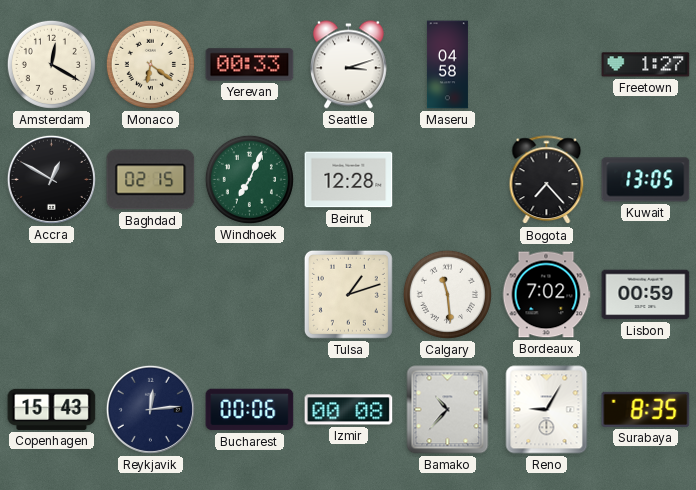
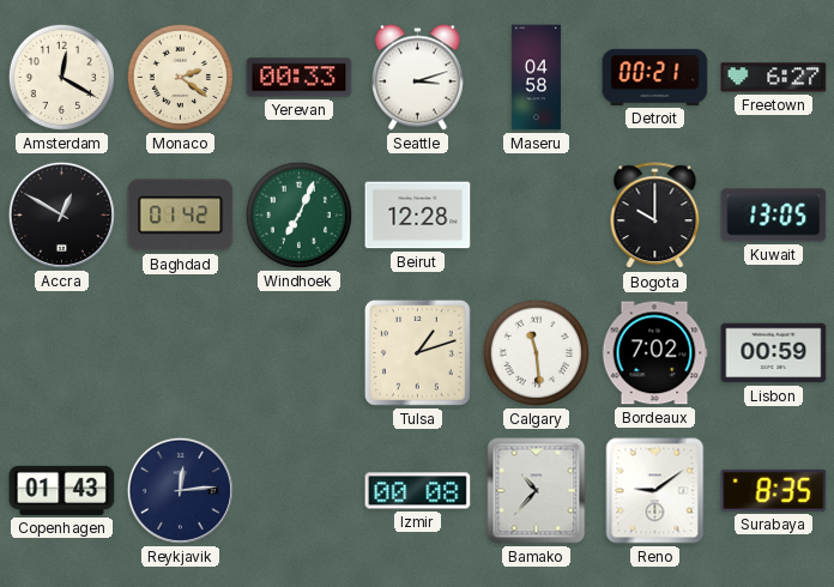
Monaco: 6:21 -> 2:21 (180, 77)
Detroit: none -> 00:21 (655, 77)
Freetown: 1:27 -> 6:27 (774, 78)
Baghdad: 02:15 -> 01:42 (181, 216)
Bogota: 7:23 -> 10:00 (655, 216)
Copenhagen: 15:43 -> 01:43 (62, 490)
Bucharest: 00:06 -> none (250, 410)
Reno: 9:05 -> 9:09 (655, 491)
